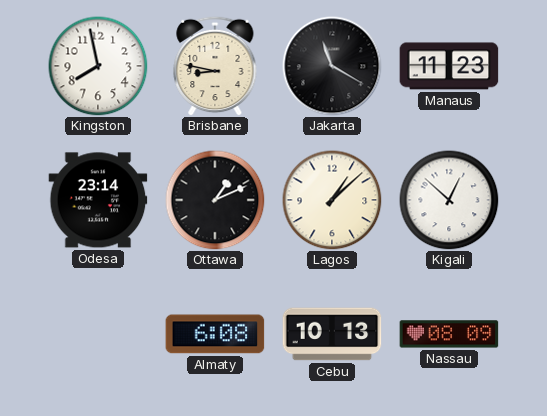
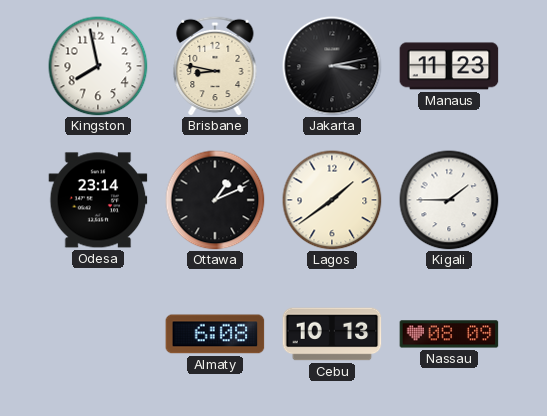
Jakarta: 11:20 -> 3:13 (332, 66)
Lagos: 1:08 -> 1:39 (332, 200)
Kigali: 12:52 -> 1:45 (449, 200)
